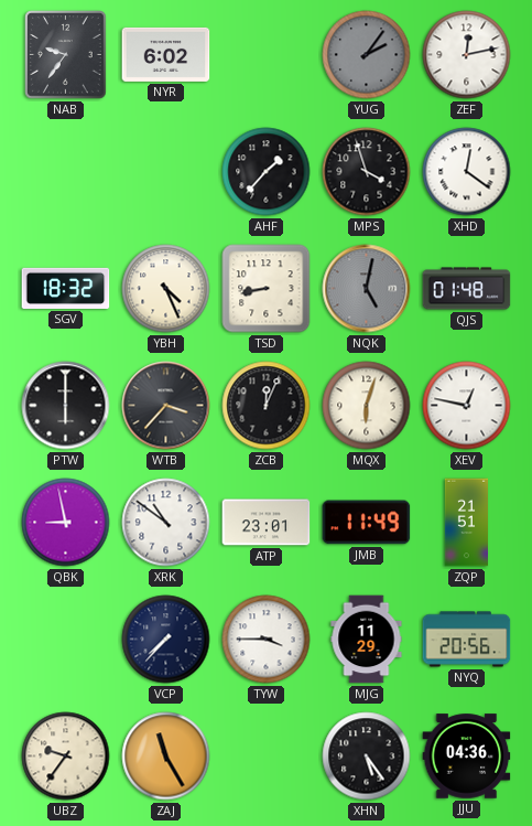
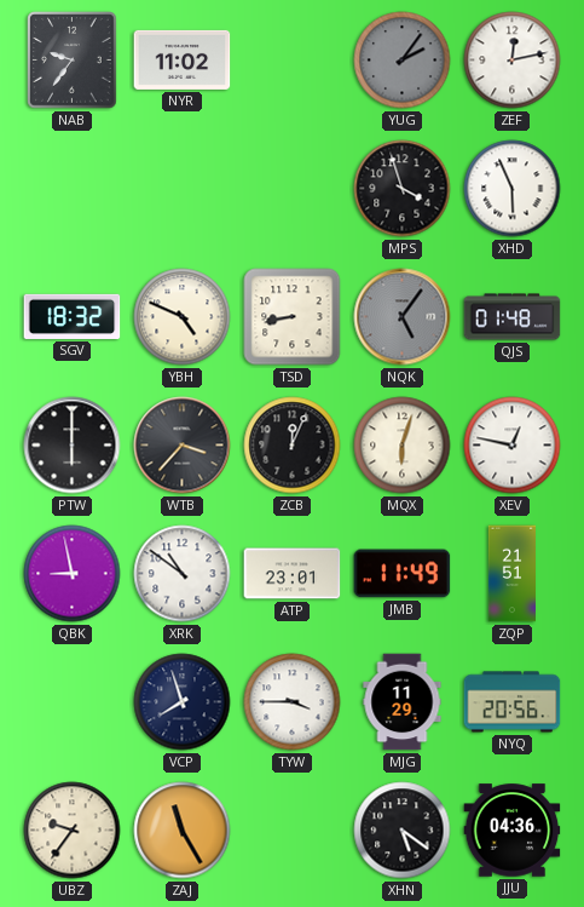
NYR: 6:02 -> 11:02 (183, 59)
AHF: 1:37 -> none (267, 172)
XHD: 12:21 -> 5:56 (513, 189)
YBH: 4:26 -> 4:49 (183, 317)
NQK: 5:02 -> 5:06 (403, 317)
VCP: 7:37 -> 7:57 (183, 702)
XHN: 5:24 -> 5:21 (403, 831)
